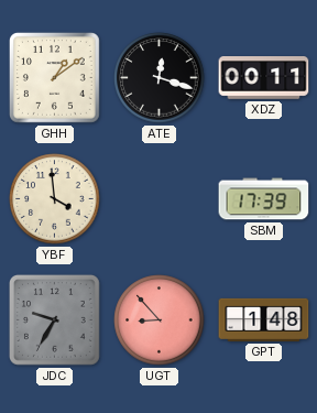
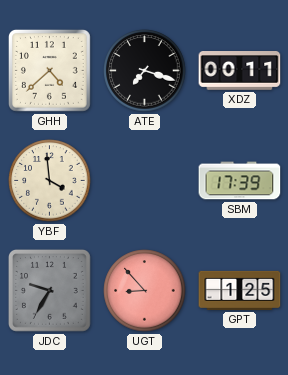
GHH: 1:09 -> 4:38 (49, 70)
ATE: 12:18 -> 7:18 (145, 71)
GPT: 1:48 -> 1:25 (240, 290)
